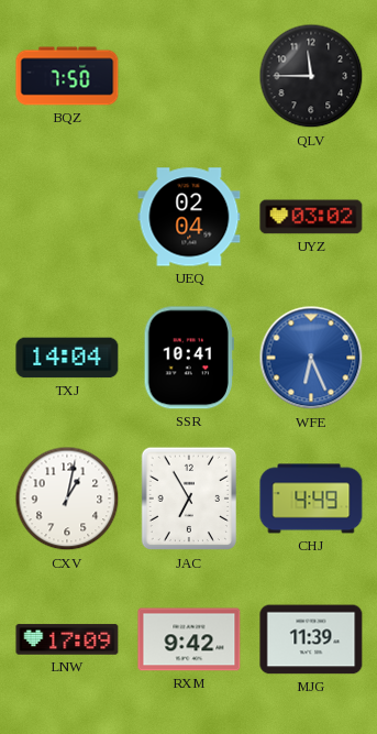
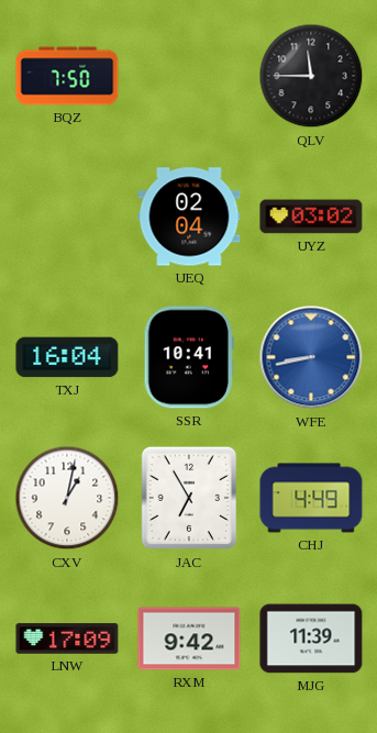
TXJ: 14:04 -> 16:04 (67, 357)
WFE: 6:26 -> 8:43 (311, 357)
